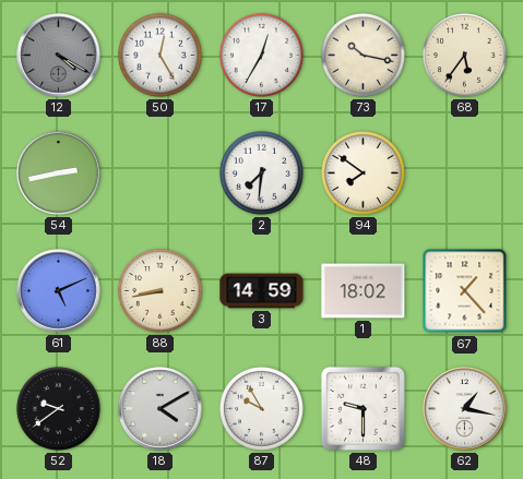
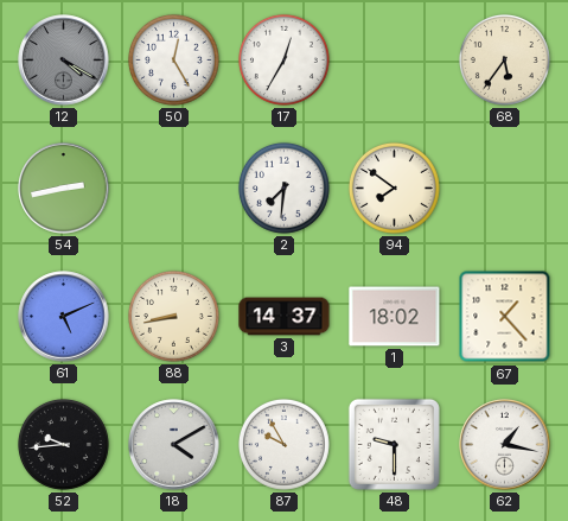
73: 10:17 -> none (362, 55)
3: 14:59 -> 14:37 (285, 317)
52: 9:39 -> 9:44 (63, 444)
